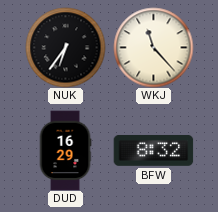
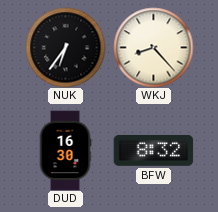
WKJ: 11:23 -> 8:23 (153, 47)
DUD: 16:29 -> 16:30 (65, 150)
